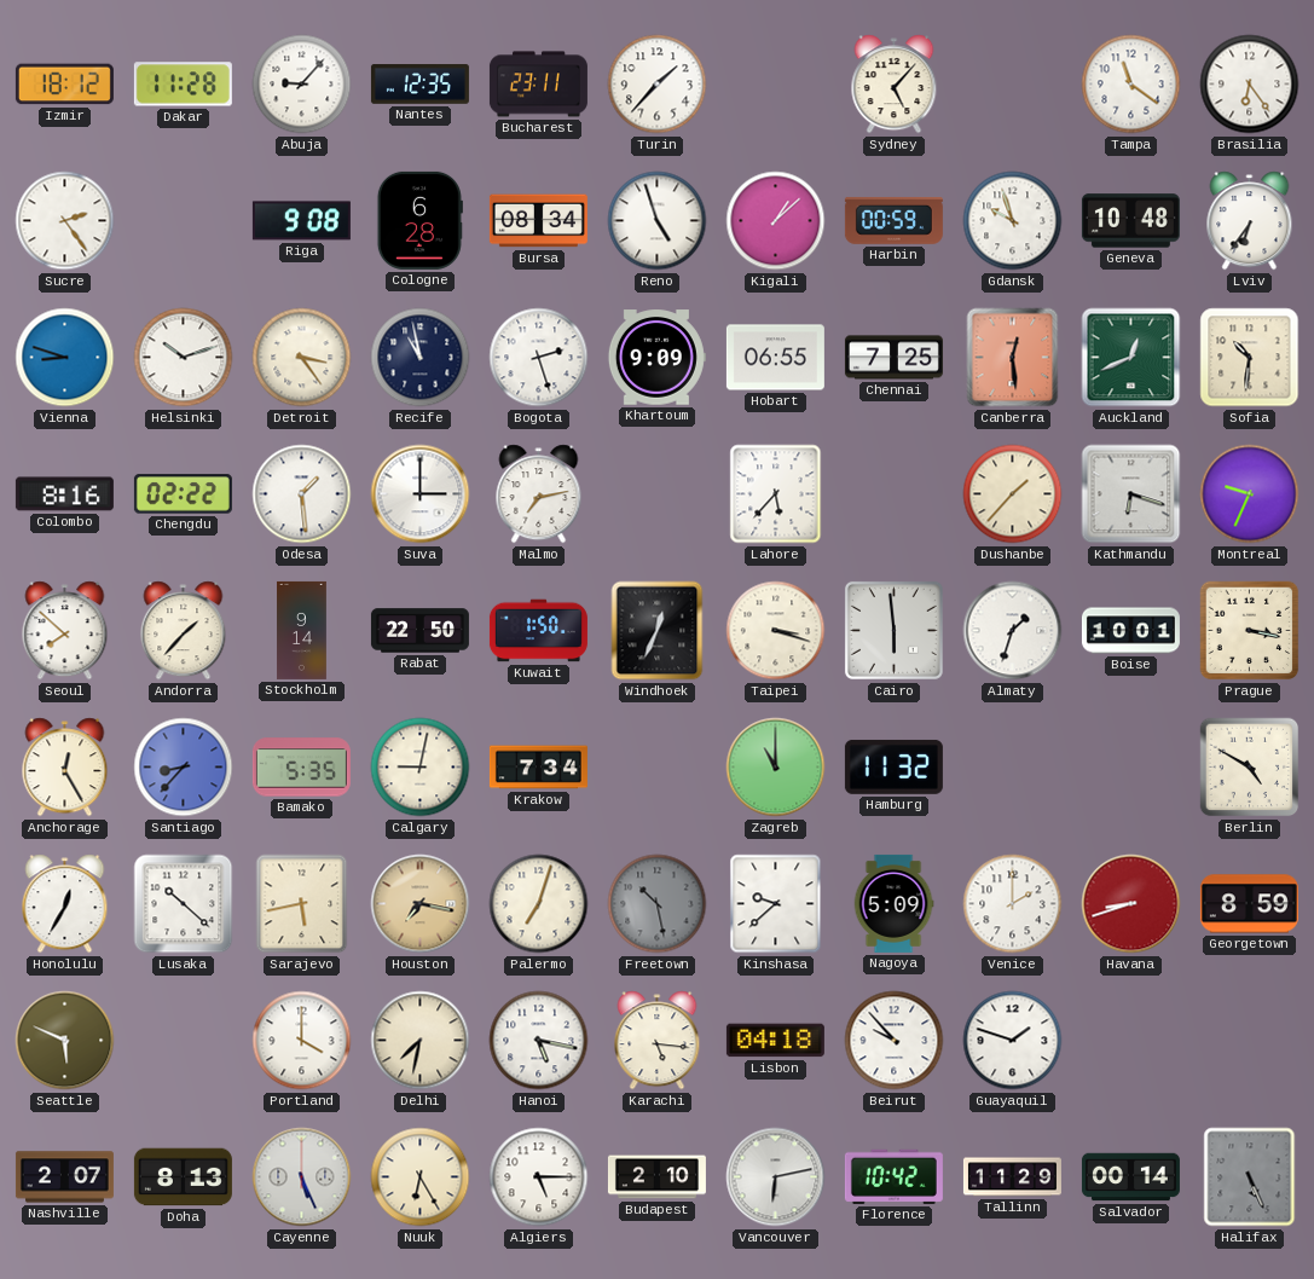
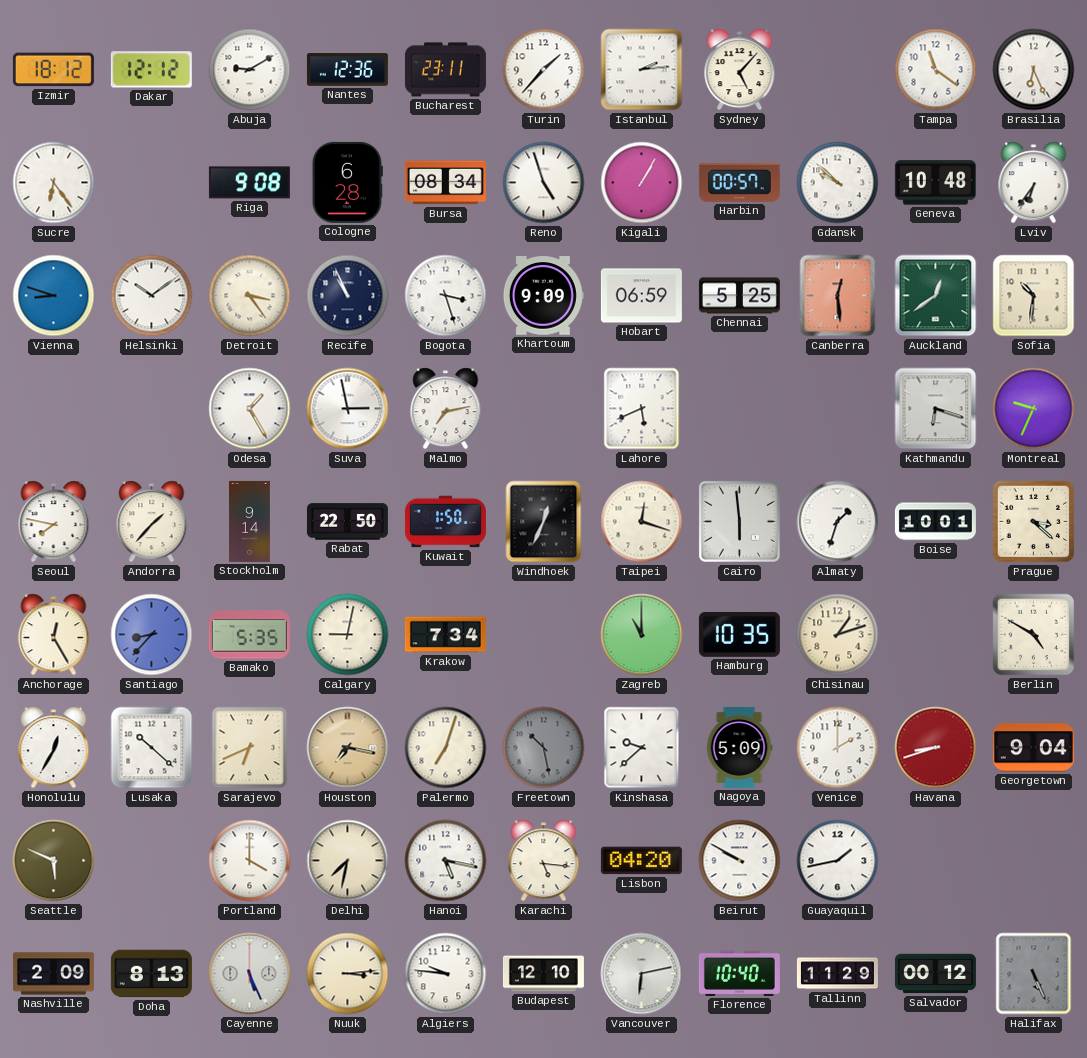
Dakar: 11:28 -> 12:12 (151, 70)
Abuja: 9:07 -> 9:10 (250, 70)
Nantes: 12:35 -> 12:36 (347, 70)
Istanbul: none -> 2:14 (642, 70)
Brasilia: 6:24 -> 6:26 (1034, 70)
Sucre: 2:24 -> 6:24 (54, 183)
Kigali: 1:08 -> 1:05 (642, 183)
Harbin: 00:59 -> 00:57 (739, 183)
Gdansk: 9:57 -> 9:52 (838, 183)
Helsinki: 10:12 -> 10:09 (152, 296)
Recife: 10:58 -> 10:56 (348, 296)
Bogota: 2:27 -> 3:27 (446, 296)
Hobart: 06:55 -> 06:59 (641, 296)
Chennai: 7:25 -> 5:25 (739, 296)
Auckland: 12:41 -> 12:39 (936, 296)
Colombo: 8:16 -> none (64, 494)
Chengdu: 02:22 -> none (183, 494)
Odesa: 1:29 -> 1:25 (250, 409)
Suva: 3:00 -> 2:58 (348, 409)
Lahore: 5:37 -> 5:41 (642, 409)
Dushanbe: 1:37 -> none (1013, 494)
Seoul: 7:52 -> 7:47 (54, 522)
Taipei: 3:18 -> 12:18 (642, 522)
Prague: 3:17 -> 3:22 (1034, 522)
Hamburg: 11:32 -> 10:35 (739, 634)
Chisinau: none -> 1:12 (838, 635)
Sarajevo: 5:43 -> 6:41 (250, 748)
Georgetown: 8:59 -> 9:04 (1033, 748)
Lisbon: 04:18 -> 04:20 (641, 861)
Beirut: 9:53 -> 9:50 (740, 861)
Guayaquil: 1:48 -> 1:43 (838, 861)
Nashville: 2:07 -> 2:09 (53, 974)
Nuuk: 6:25 -> 3:14 (348, 974)
Algiers: 5:15 -> 9:46 (446, 974)
Budapest: 2:10 -> 12:10 (543, 974)
Florence: 10:42 -> 10:40 (739, 973)
Salvador: 00:14 -> 00:12 (935, 974)
